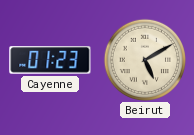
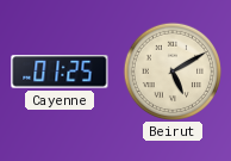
Cayenne: 01:23 -> 01:25 (60, 72)
